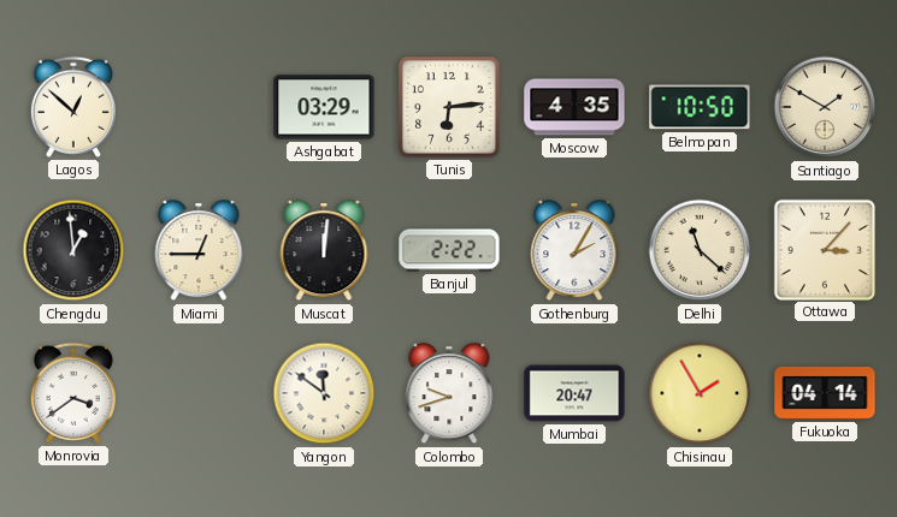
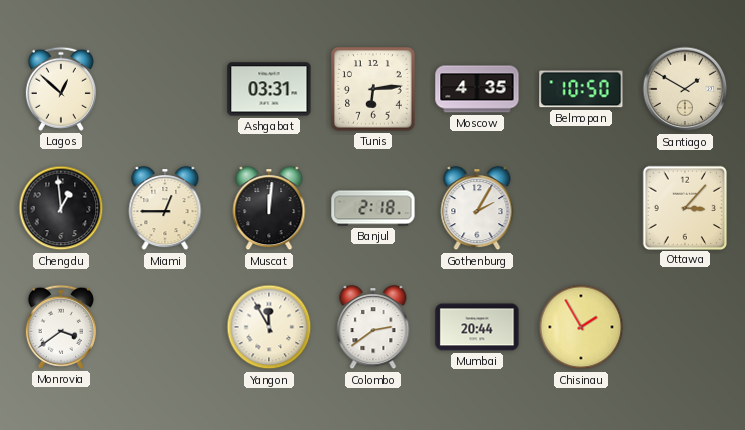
Ashgabat: 03:29 -> 03:31 (269, 89)
Banjul: 2:22 -> 2:18 (373, 208)
Delhi: 11:22 -> none (700, 250)
Yangon: 11:51 -> 11:55 (269, 327)
Colombo: 9:42 -> 2:39 (373, 328)
Mumbai: 20:47 -> 20:44 (477, 327)
Fukuoka: 04:14 -> none (825, 393)
